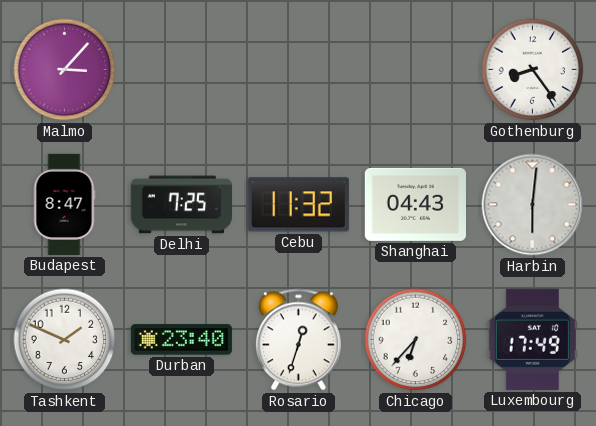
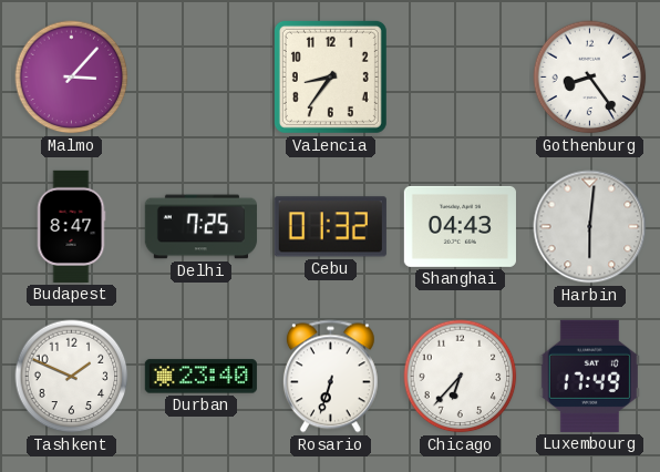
Valencia: none -> 8:36 (330, 76)
Cebu: 11:32 -> 01:32 (330, 227)
Rosario: 12:33 -> 6:33 (330, 377)
